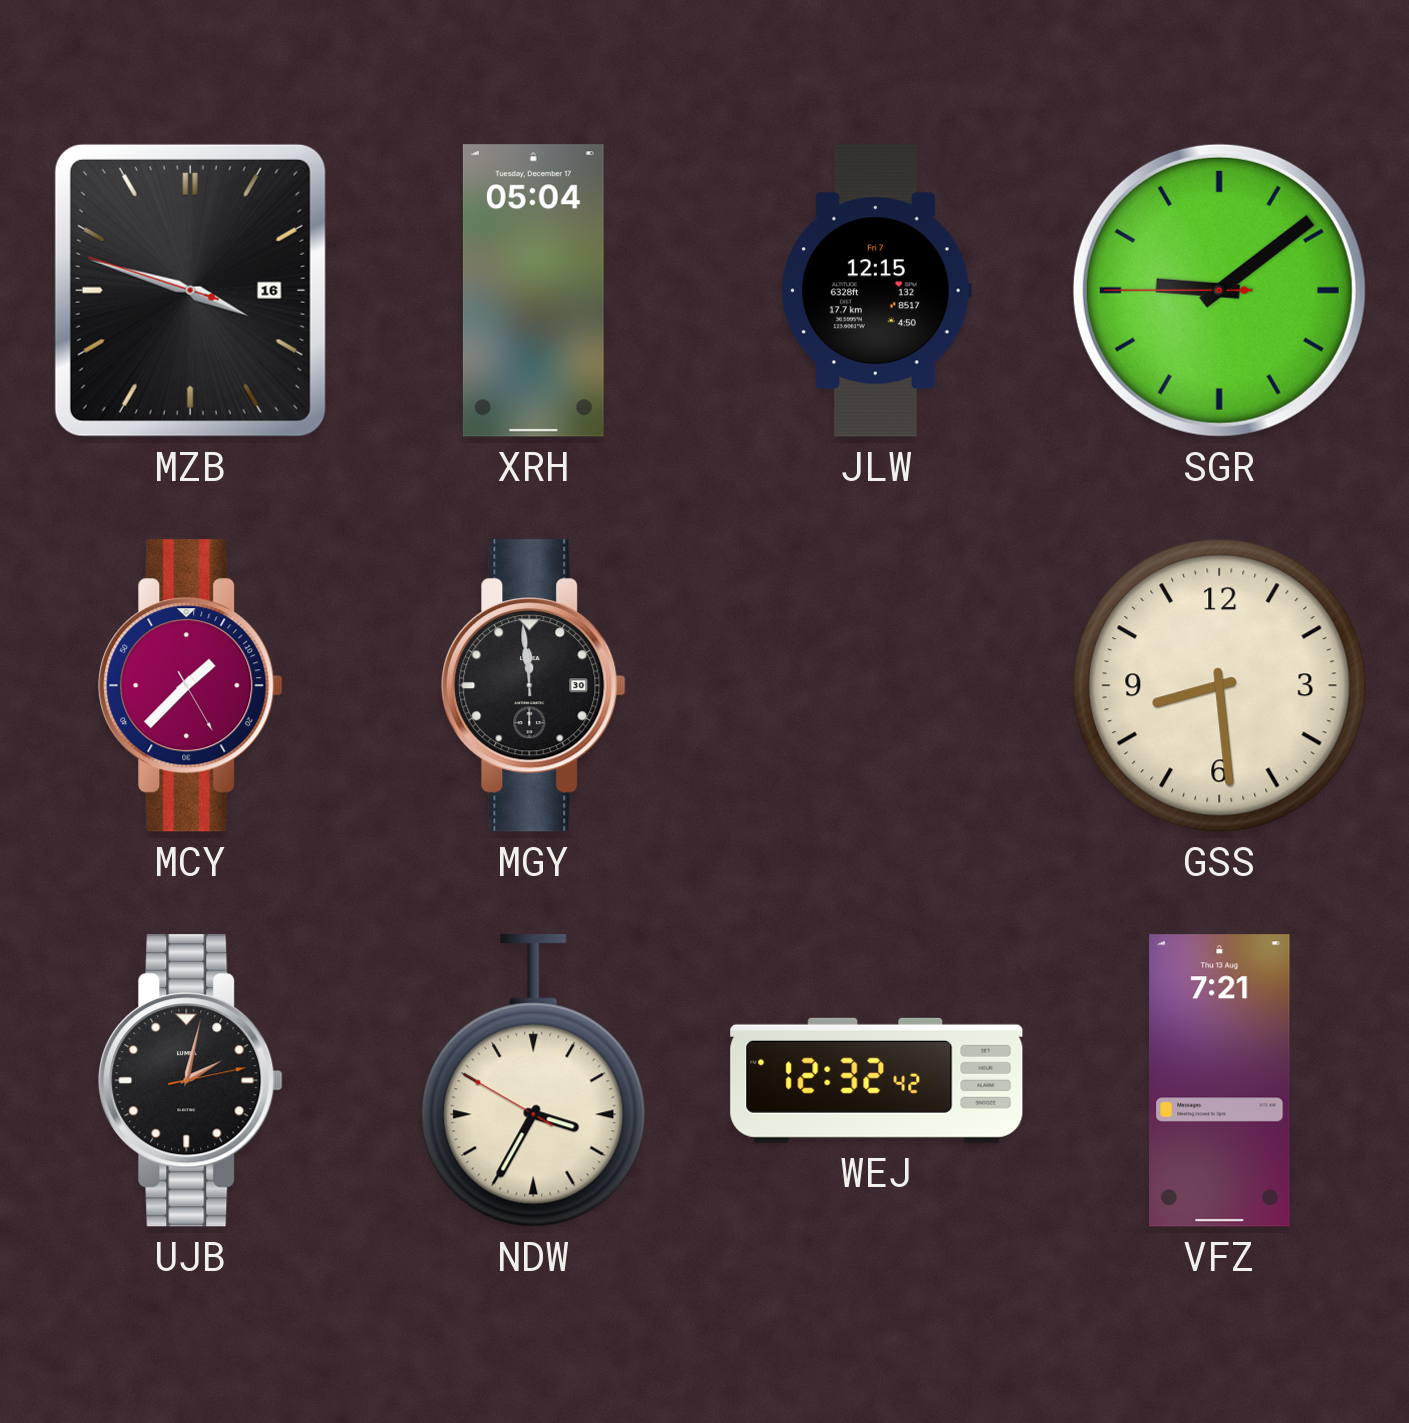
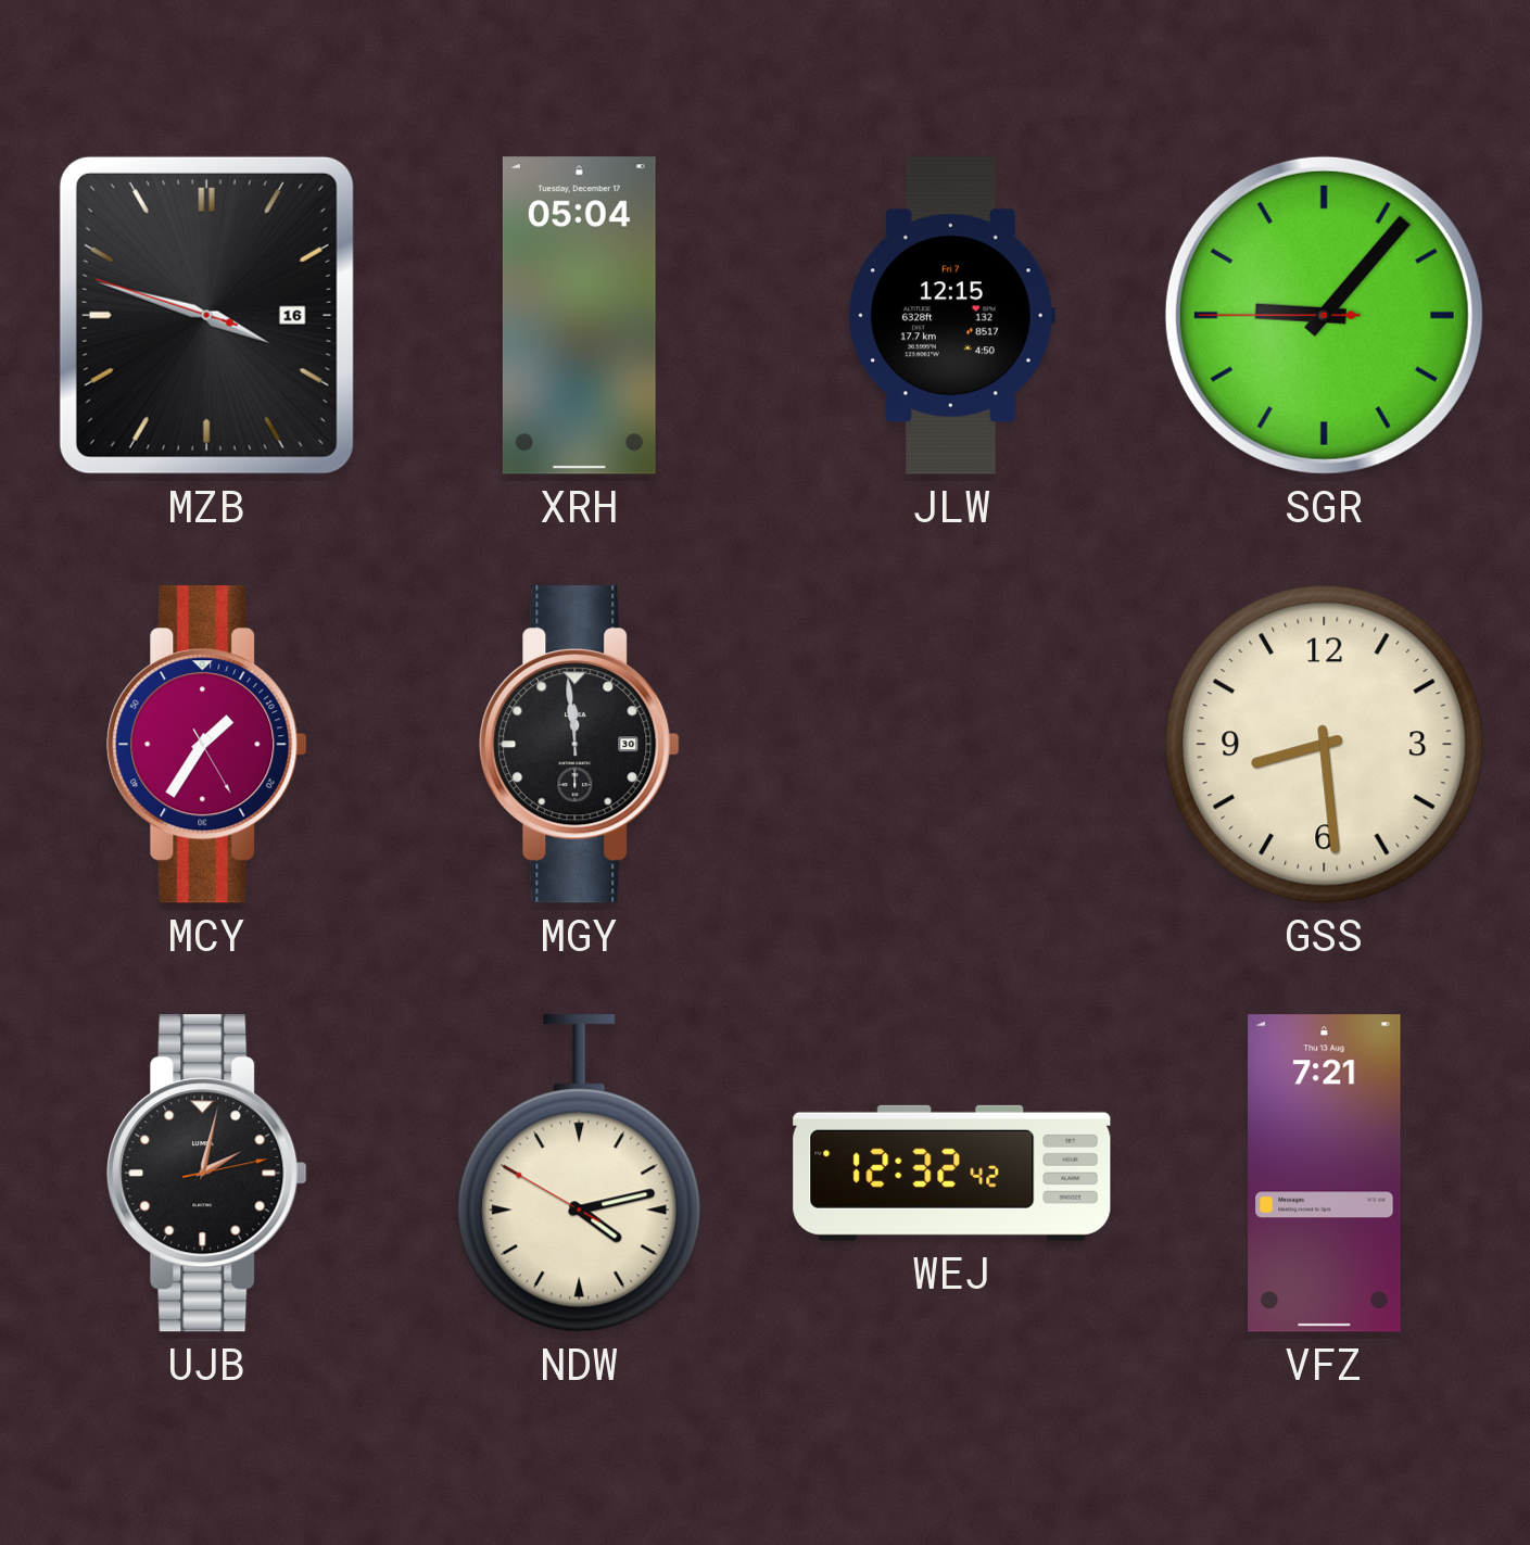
SGR: 9:08 -> 9:06 (1324, 315)
MCY: 1:37 -> 1:35 (207, 745)
NDW: 3:34 -> 4:12 (580, 1174)
